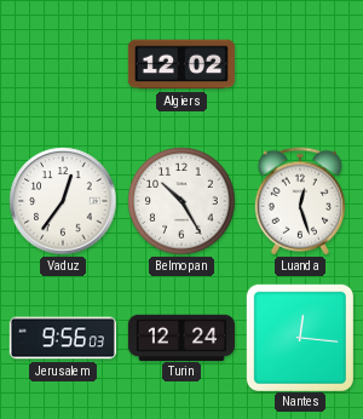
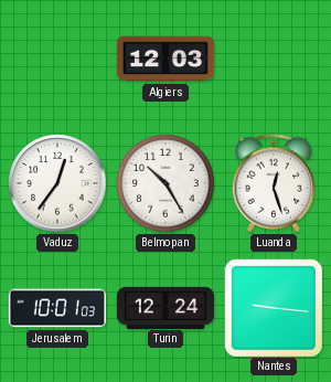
Algiers: 12:02 -> 12:03 (165, 59)
Jerusalem: 9:56 -> 10:01 (57, 308)
Nantes: 12:16 -> 9:16 (273, 307)
